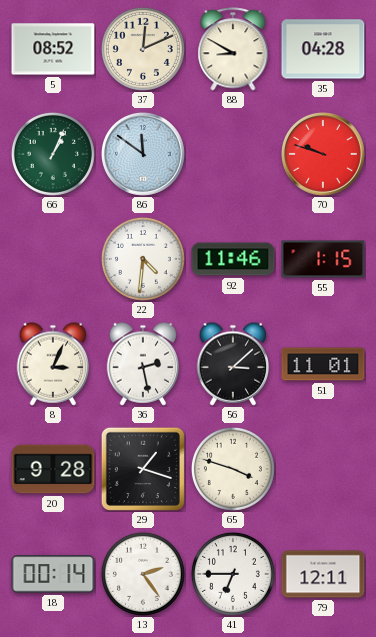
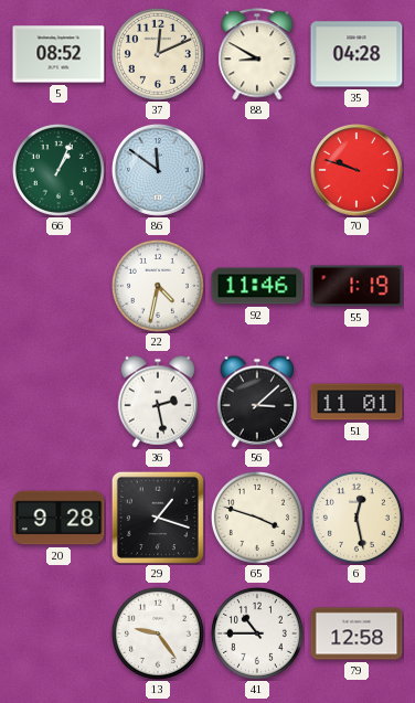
22: 4:31 -> 4:32 (158, 286)
55: 1:15 -> 1:19 (357, 286)
8: 3:04 -> none (53, 364)
6: none -> 12:28 (357, 518)
18: 00:14 -> none (53, 574)
13: 2:24 -> 9:24 (158, 633)
41: 6:45 -> 10:45 (257, 633)
79: 12:11 -> 12:58 (357, 633)
